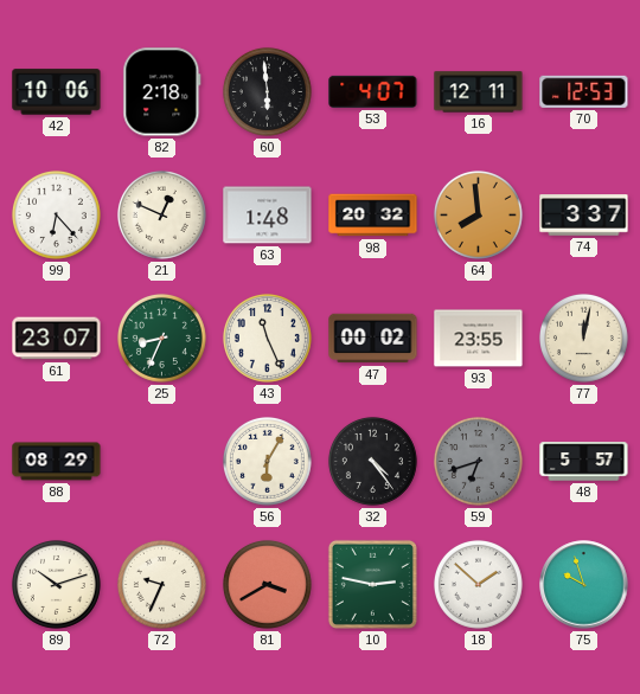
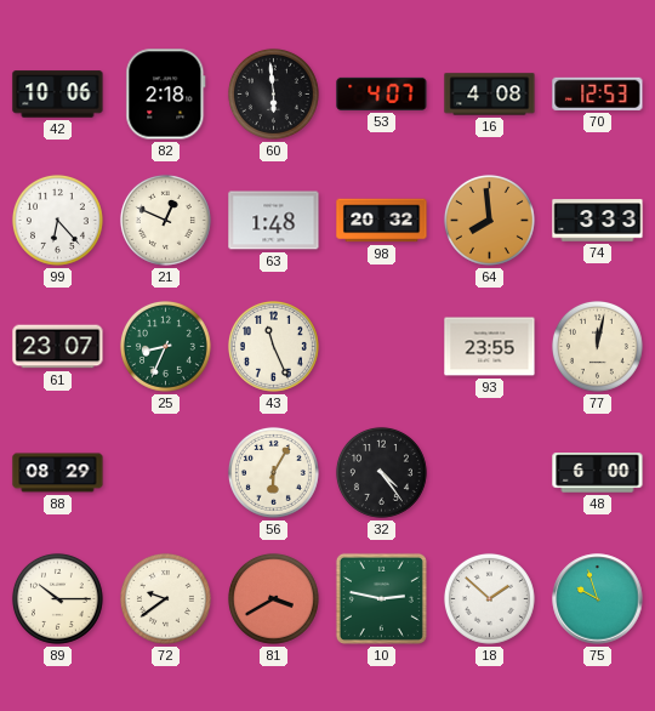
16: 12:11 -> 4:08 (490, 95)
74: 3:37 -> 3:33 (598, 221)
47: 00:02 -> none (373, 339)
59: 6:42 -> none (478, 461)
48: 5:57 -> 6:00 (598, 473)
89: 10:12 -> 10:15 (57, 598)
72: 9:34 -> 9:39 (165, 598)
